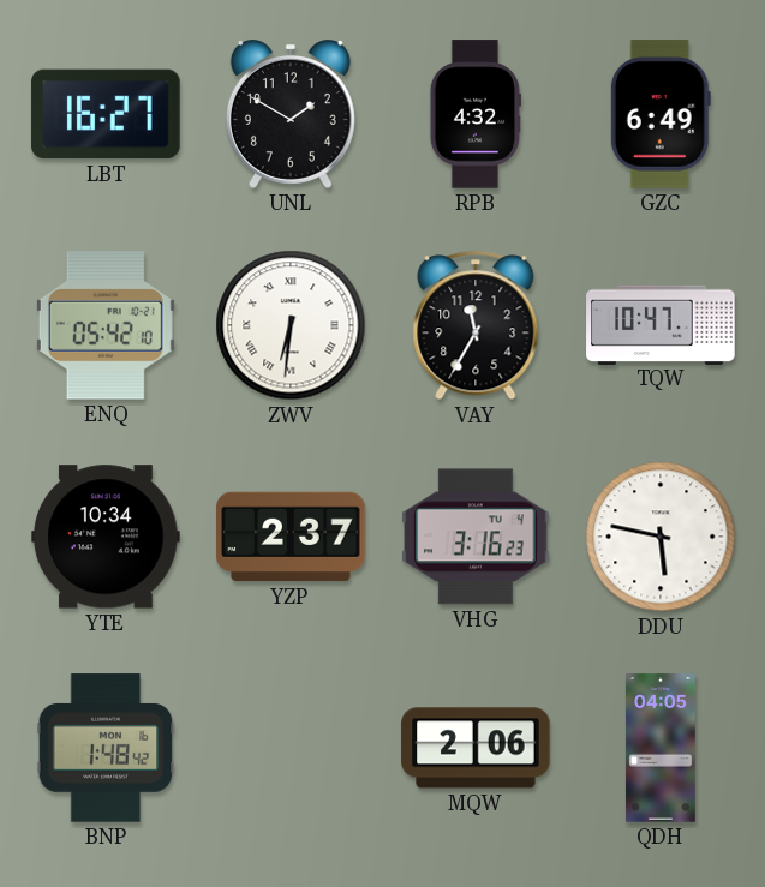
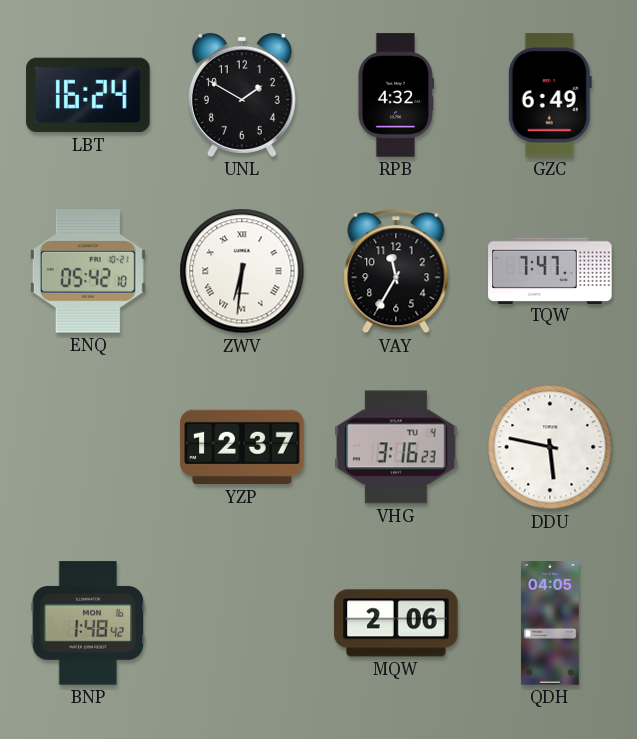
LBT: 16:27 -> 16:24 (88, 95)
TQW: 10:47 -> 7:47 (550, 270)
YTE: 10:34 -> none (106, 537)
YZP: 2:37 -> 12:37 (242, 447)
